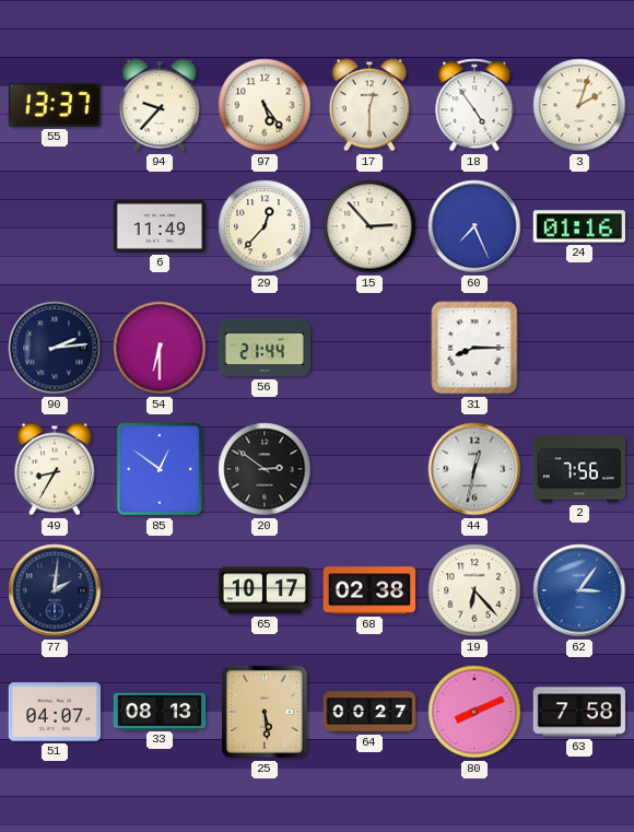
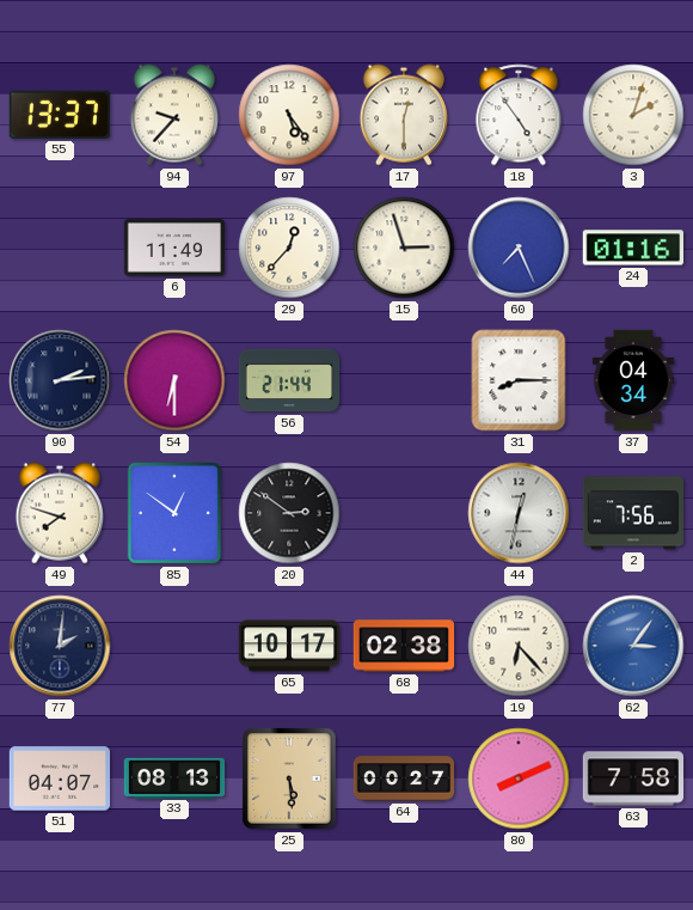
15: 2:53 -> 2:57 (404, 248)
37: none -> 04:34 (633, 380)
49: 8:35 -> 7:48 (60, 513)
